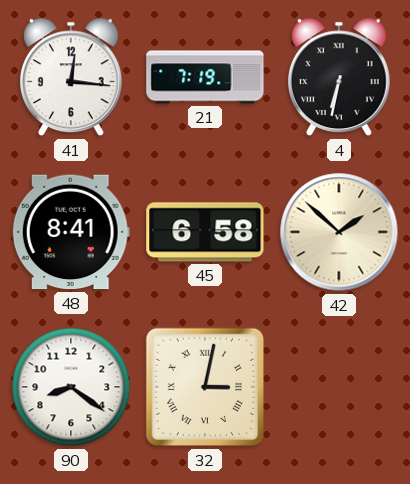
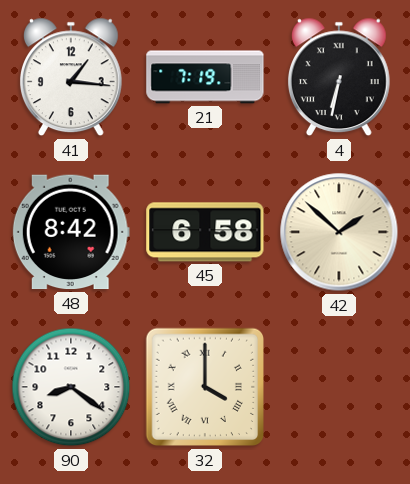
41: 12:16 -> 1:16 (71, 77)
48: 8:41 -> 8:42 (71, 232)
32: 3:02 -> 4:00 (205, 387)
